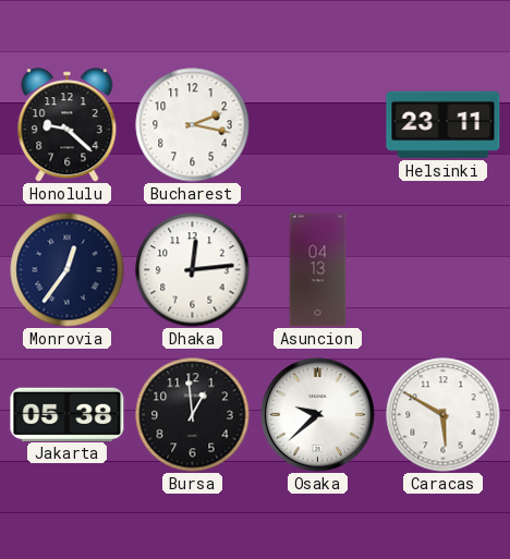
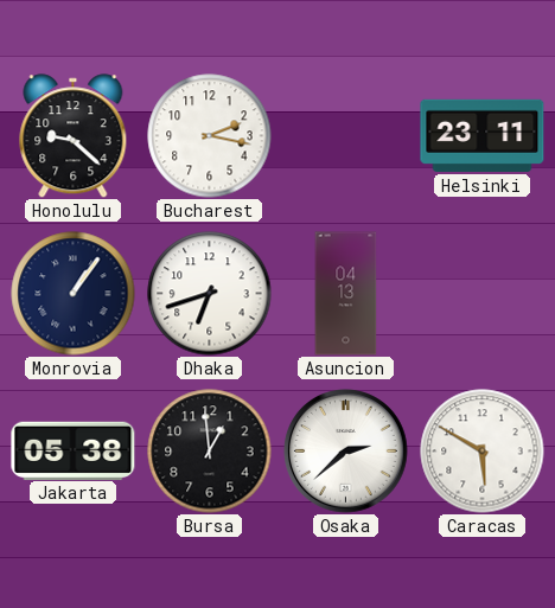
Monrovia: 12:36 -> 1:06 (74, 294)
Dhaka: 12:14 -> 6:42 (210, 294)
Osaka: 9:38 -> 2:38 (346, 452)
